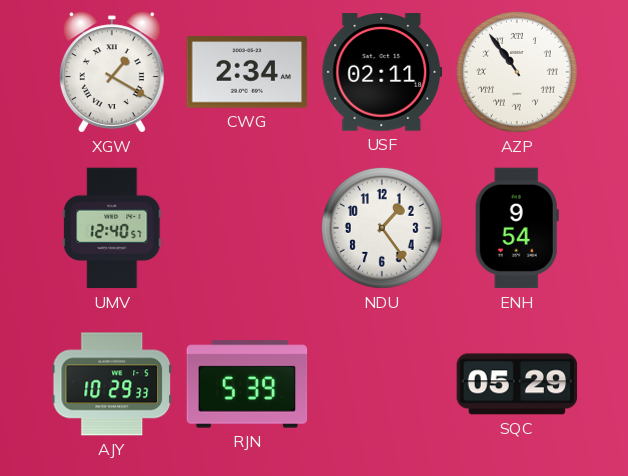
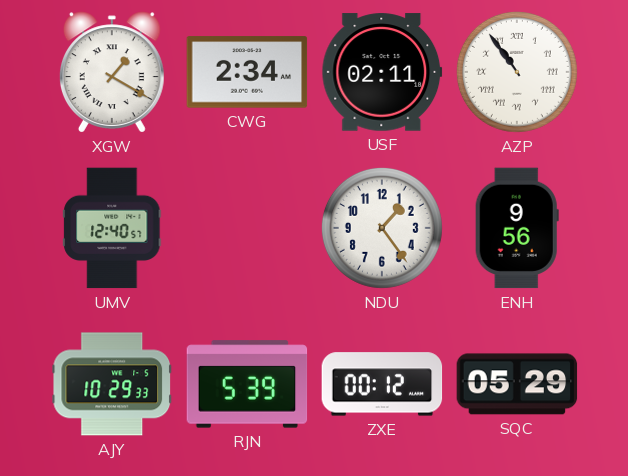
ENH: 9:54 -> 9:56 (517, 228)
ZXE: none -> 00:12 (382, 384)
